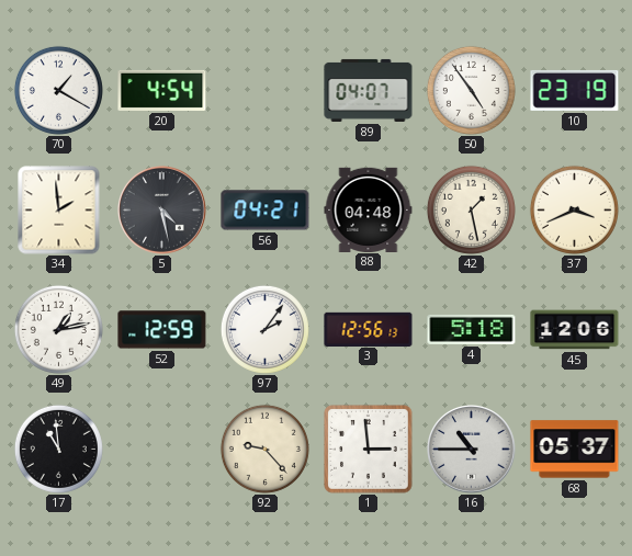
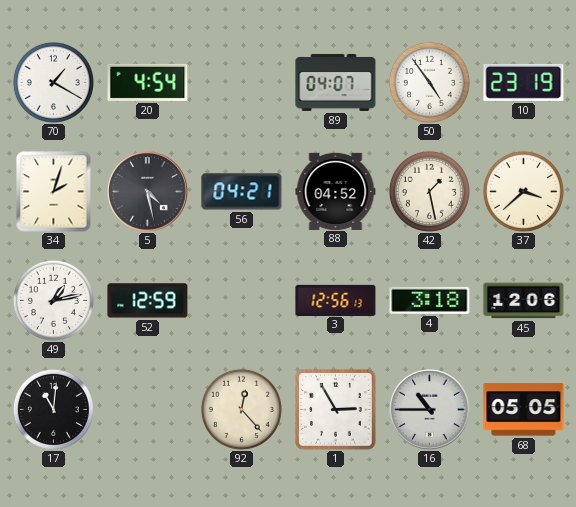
34: 1:59 -> 2:03 (54, 192)
88: 04:48 -> 04:52 (336, 191)
37: 3:41 -> 3:38 (523, 191)
97: 2:06 -> none (264, 329)
4: 5:18 -> 3:18 (430, 300)
17: 10:59 -> 11:01 (53, 409)
92: 9:23 -> 12:23 (241, 409)
1: 2:59 -> 2:55 (336, 410)
68: 05:37 -> 05:05 (524, 410)
